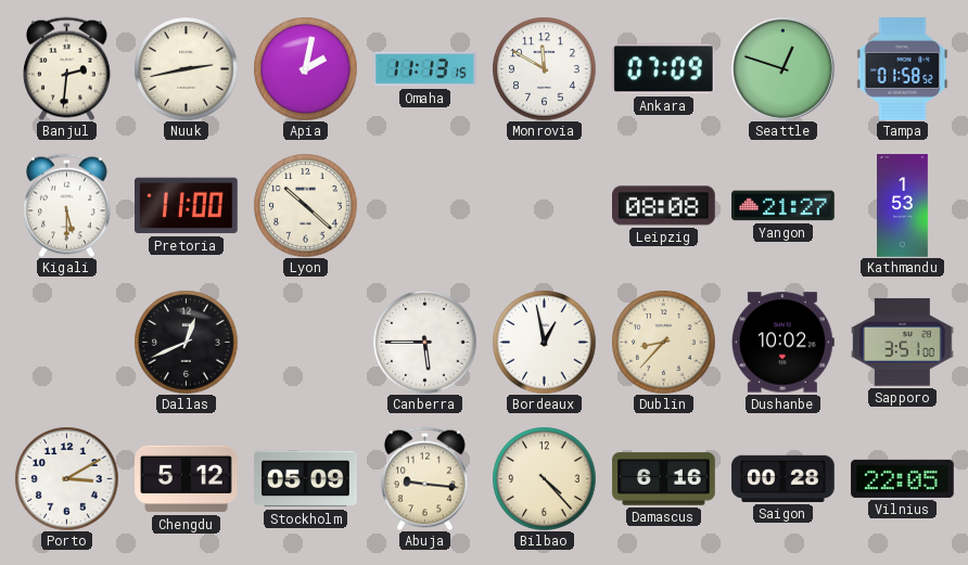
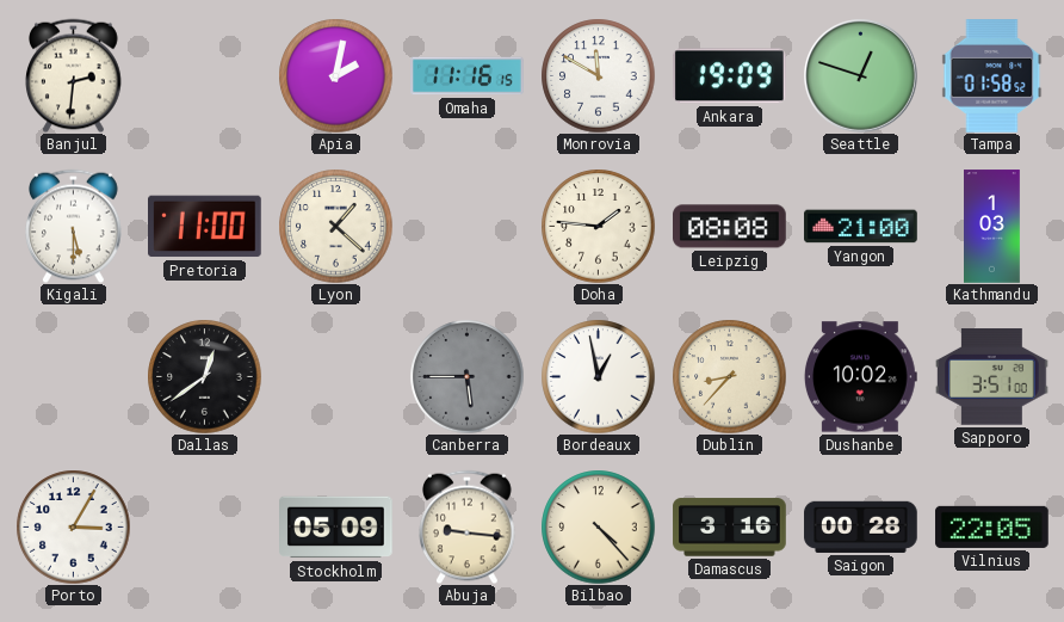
Nuuk: 2:43 -> none (186, 68)
Omaha: 11:13 -> 11:16 (468, 76)
Ankara: 07:09 -> 19:09 (729, 76)
Lyon: 10:22 -> 1:22 (335, 226)
Doha: none -> 1:46 (598, 226)
Yangon: 21:27 -> 21:00 (861, 227)
Kathmandu: 1:53 -> 1:03 (992, 227)
Dallas: 12:41 -> 12:39 (204, 376)
Canberra dial: white -> grey (466, 376)
Porto: 3:10 -> 3:05 (73, 526)
Chengdu: 5:12 -> none (187, 479)
Damascus: 6:16 -> 3:16 (730, 528)
